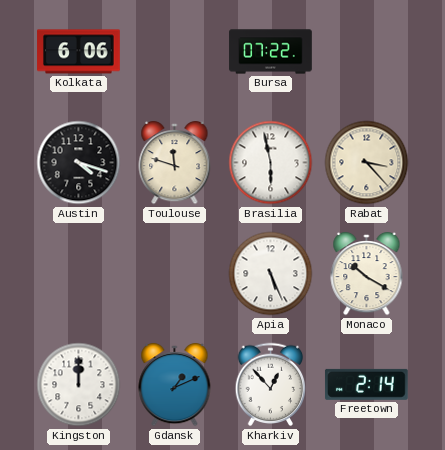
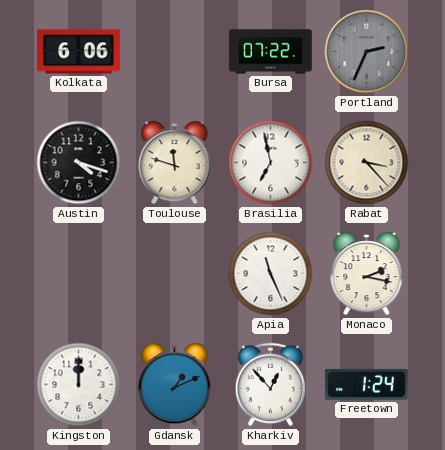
Portland: none -> 2:34 (367, 52)
Brasilia: 5:58 -> 6:58 (271, 163)
Apia: 5:26 -> 11:26 (271, 274)
Monaco: 10:20 -> 2:17 (367, 274)
Freetown: 2:14 -> 1:24 (366, 384)
